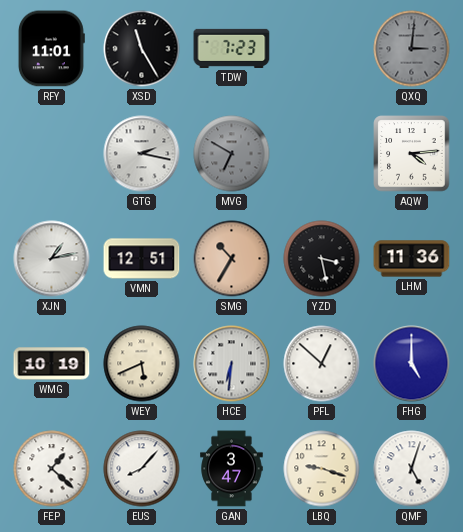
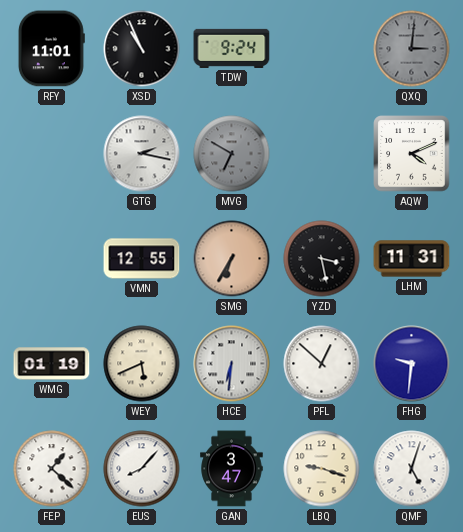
XSD: 11:25 -> 10:56 (142, 49)
TDW: 7:23 -> 9:24 (232, 48)
AQW: 4:14 -> 4:11 (412, 154)
XJN: 1:13 -> none (52, 259)
VMN: 12:51 -> 12:55 (142, 259)
SMG: 10:35 -> 6:35 (232, 259)
LHM: 11:36 -> 11:31 (412, 259)
WMG: 10:19 -> 01:19 (52, 364)
FHG: 5:00 -> 9:31 (412, 364)
